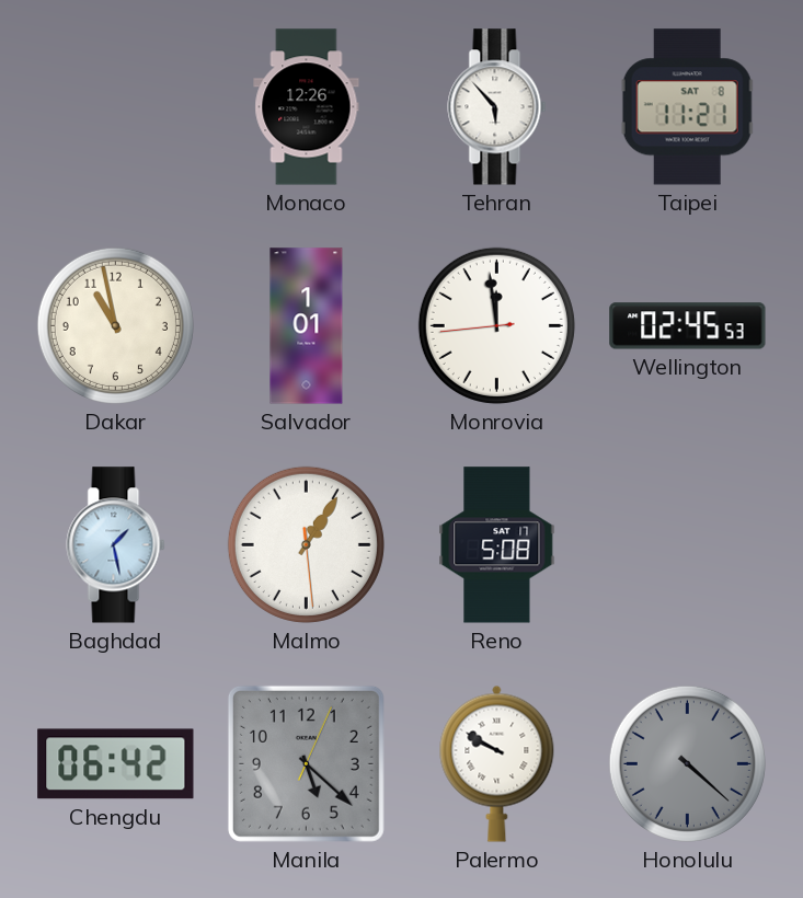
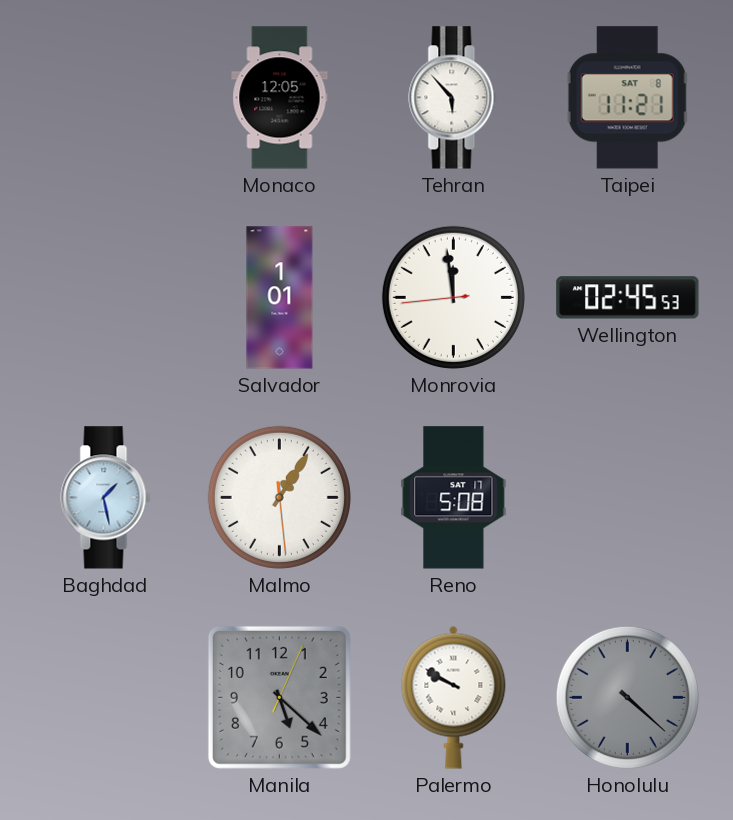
Monaco: 12:26 -> 12:05 (280, 98)
Dakar: 10:58 -> none (115, 325)
Chengdu: 06:42 -> none (116, 764)
